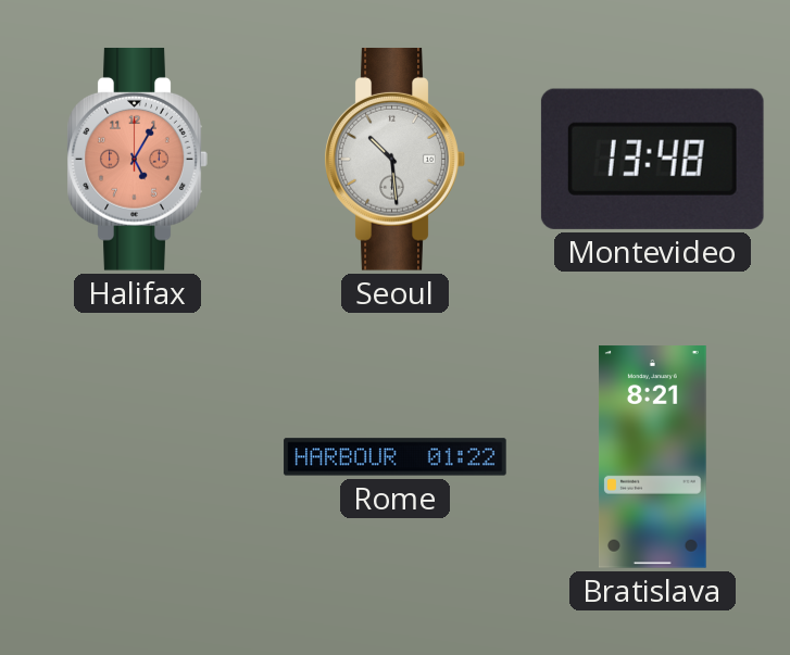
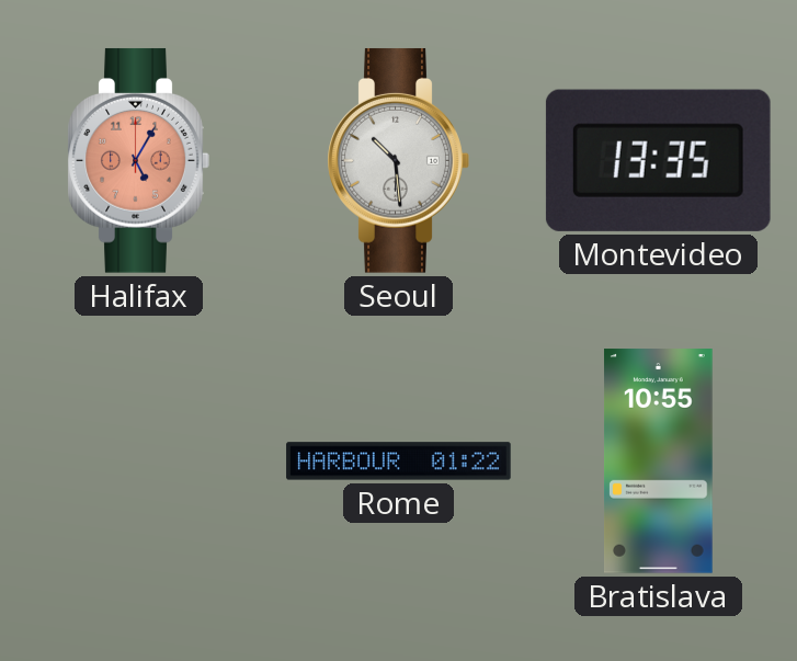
Montevideo: 13:48 -> 13:35 (658, 160)
Bratislava: 8:21 -> 10:55 (659, 461)
